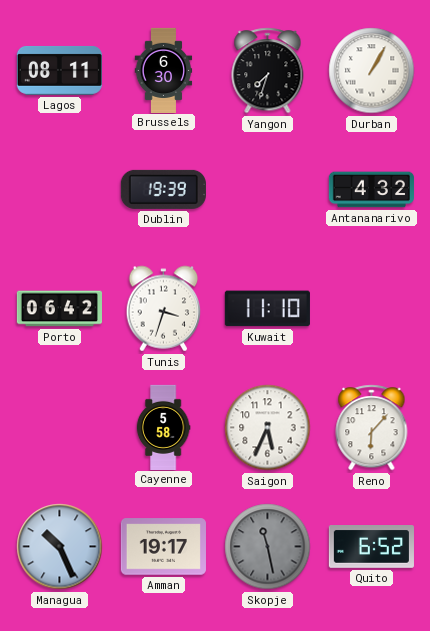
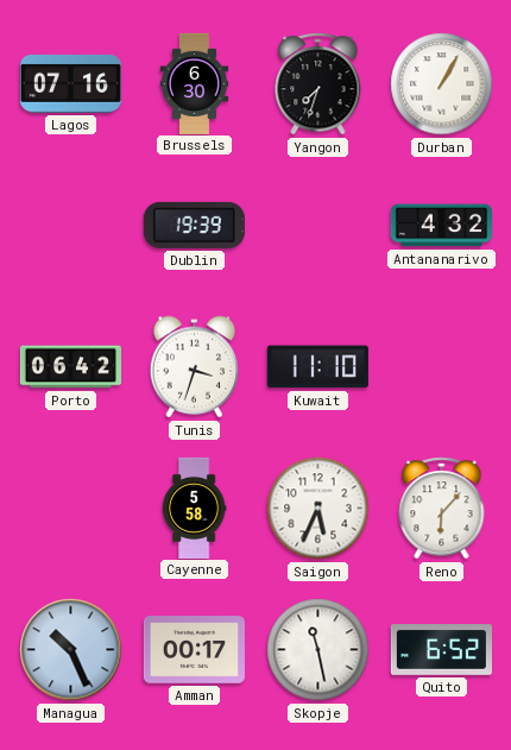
Lagos: 08:11 -> 07:16 (70, 83)
Amman: 19:17 -> 00:17 (194, 650)
Skopje dial: grey -> white (318, 650)
